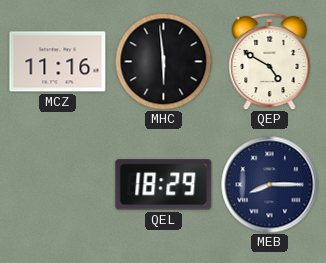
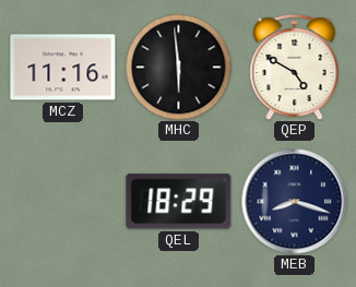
MEB: 8:15 -> 8:18 (295, 202)
